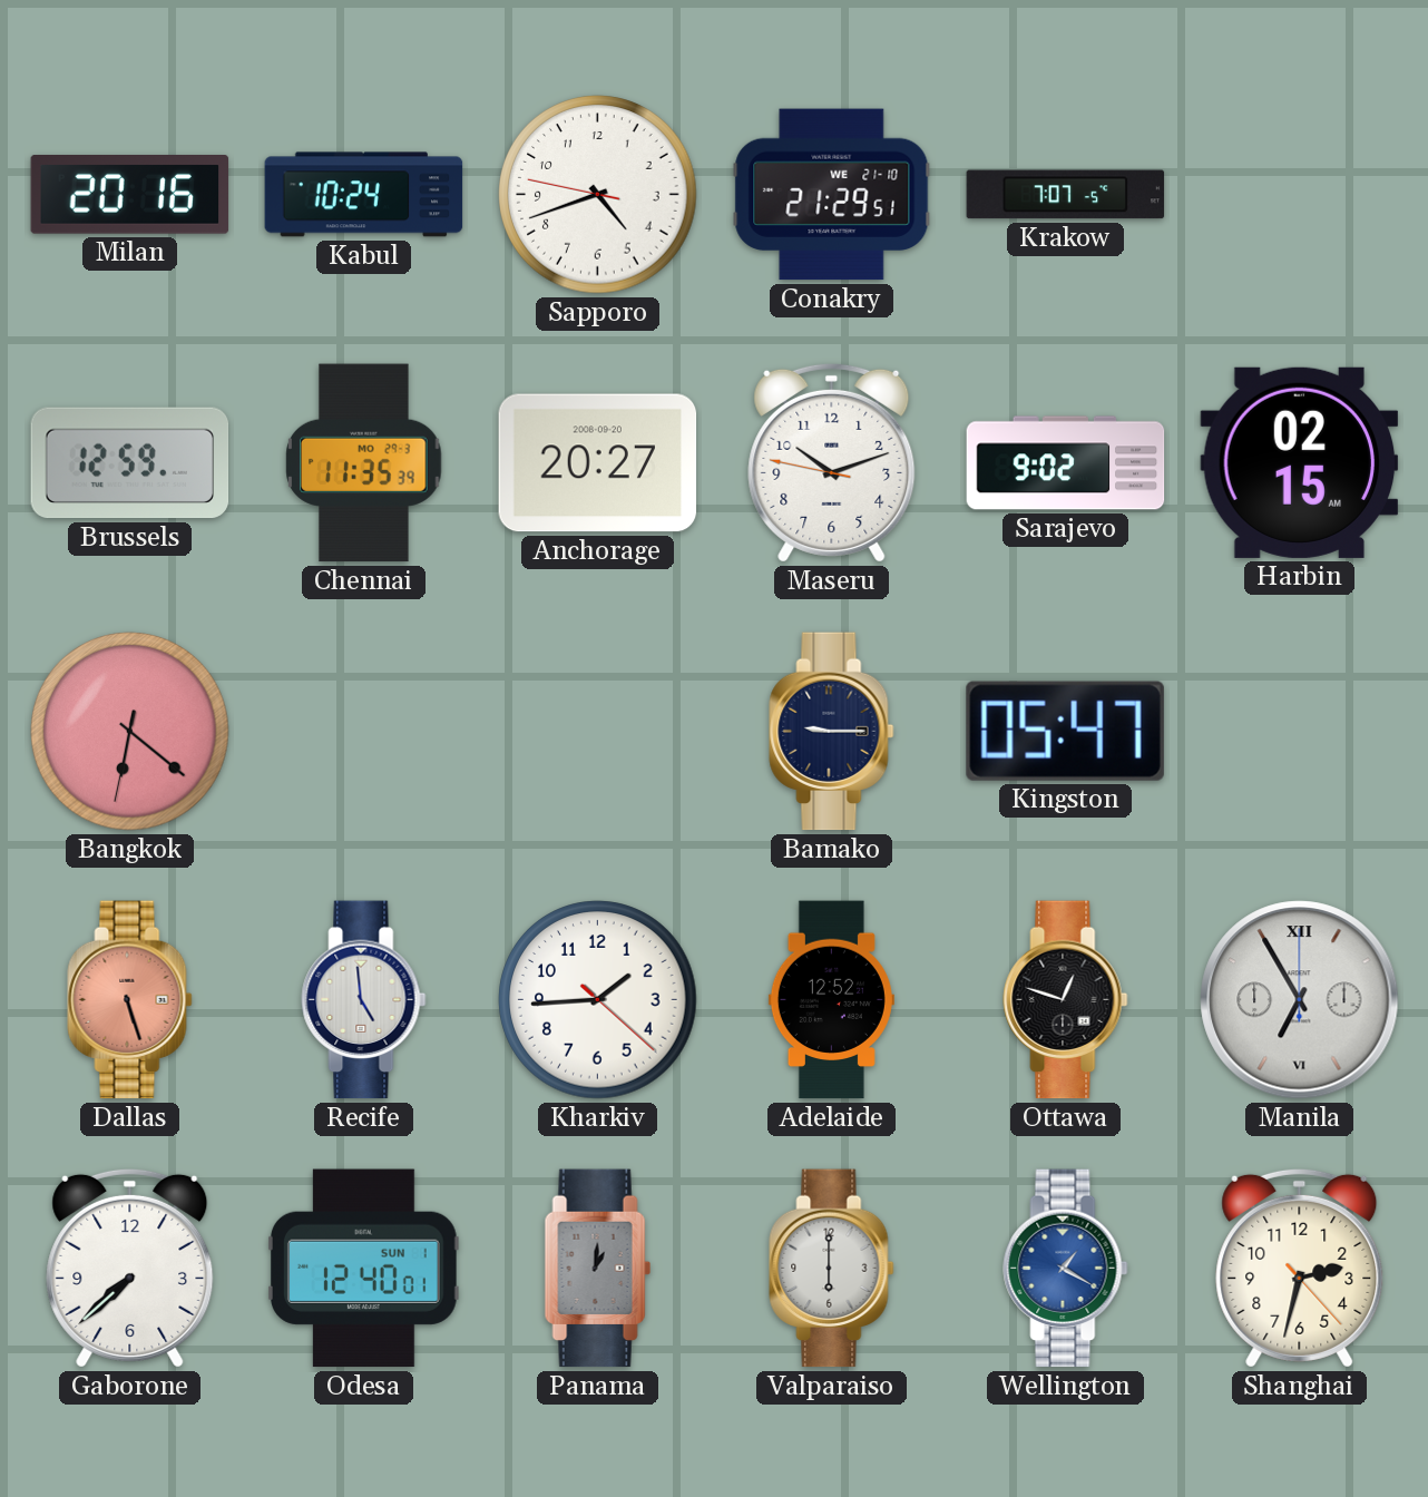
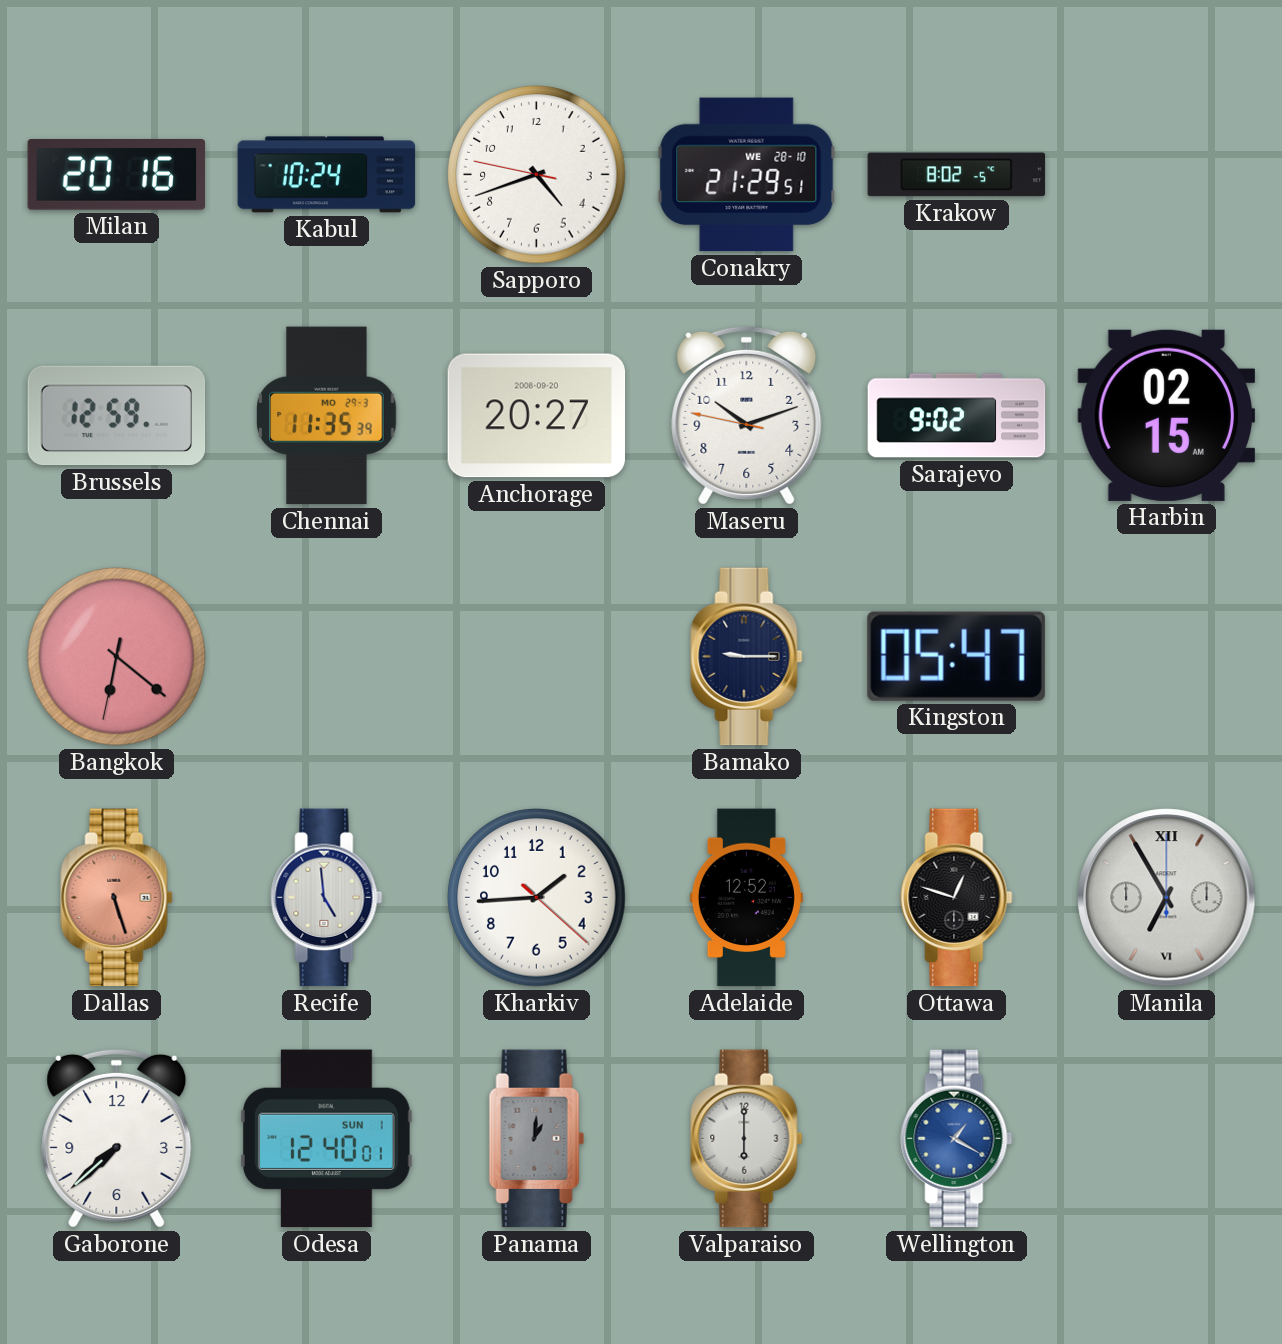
Conakry date: WE 21-10 -> WE 28-10 (747, 175)
Krakow: 7:07 -> 8:02 (957, 175)
Shanghai: 2:32 -> none (1300, 1268)
